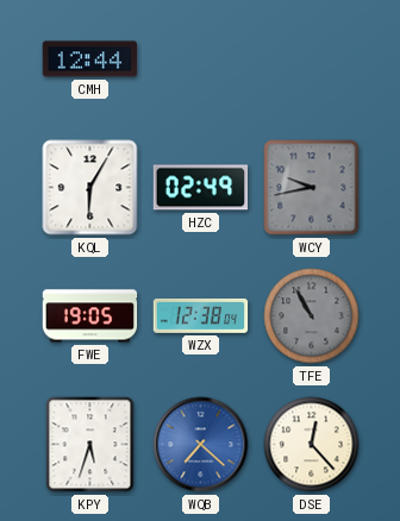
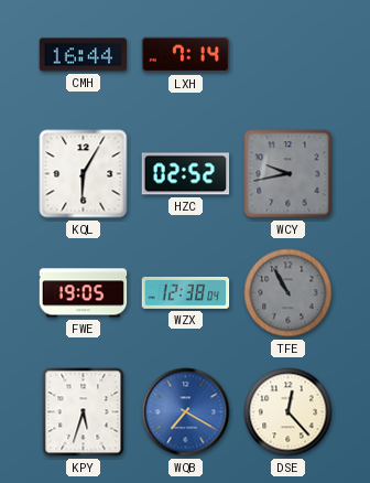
CMH: 12:44 -> 16:44 (84, 55)
LXH: none -> 7:14 (186, 55)
HZC: 02:49 -> 02:52 (186, 174)
WQB: 7:22 -> 7:20 (186, 412)
